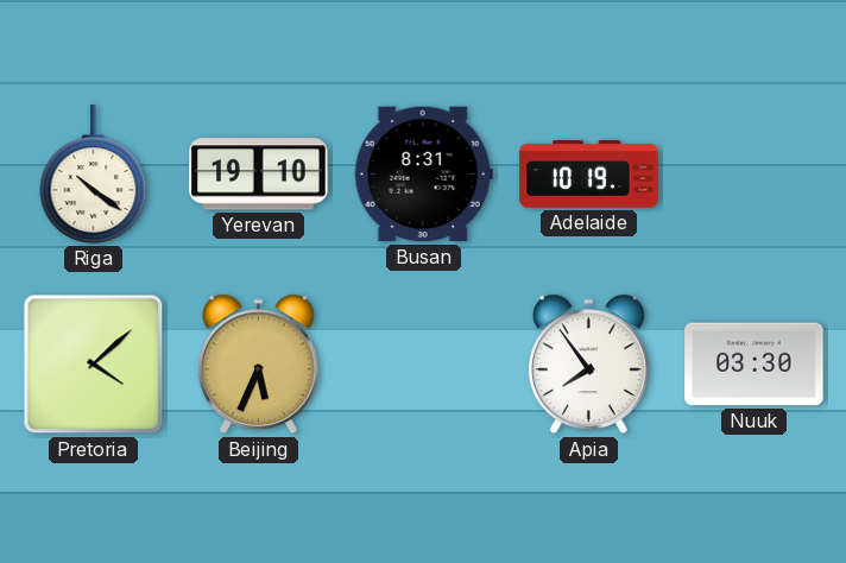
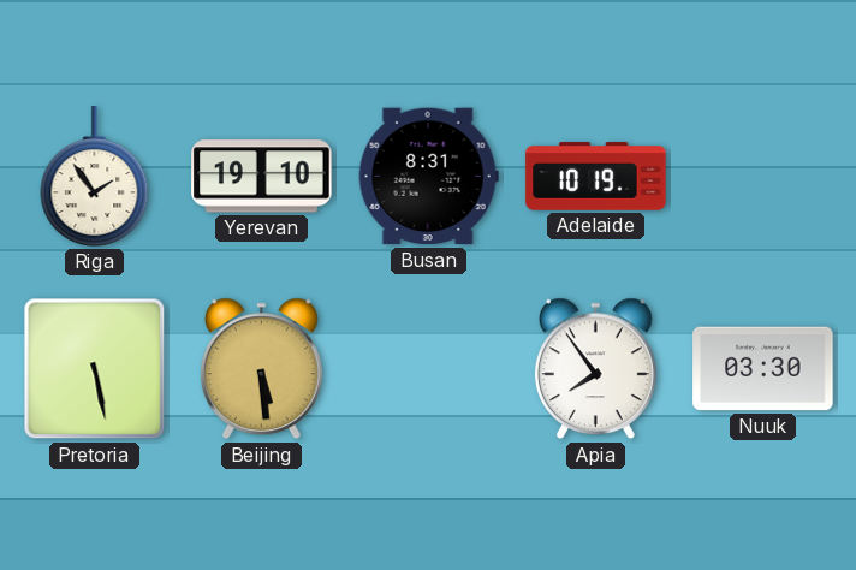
Riga: 10:21 -> 1:54 (95, 177)
Pretoria: 4:08 -> 5:28 (95, 369)
Beijing: 5:34 -> 5:29 (261, 369)
